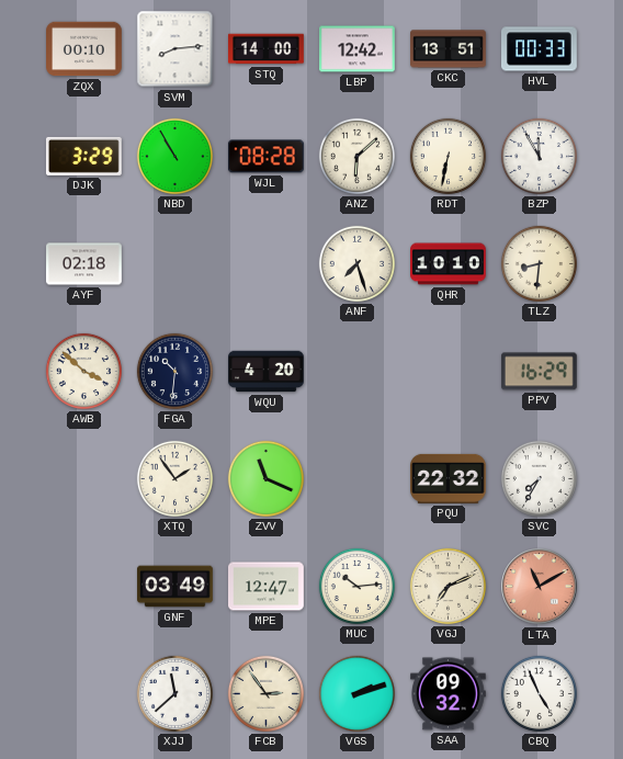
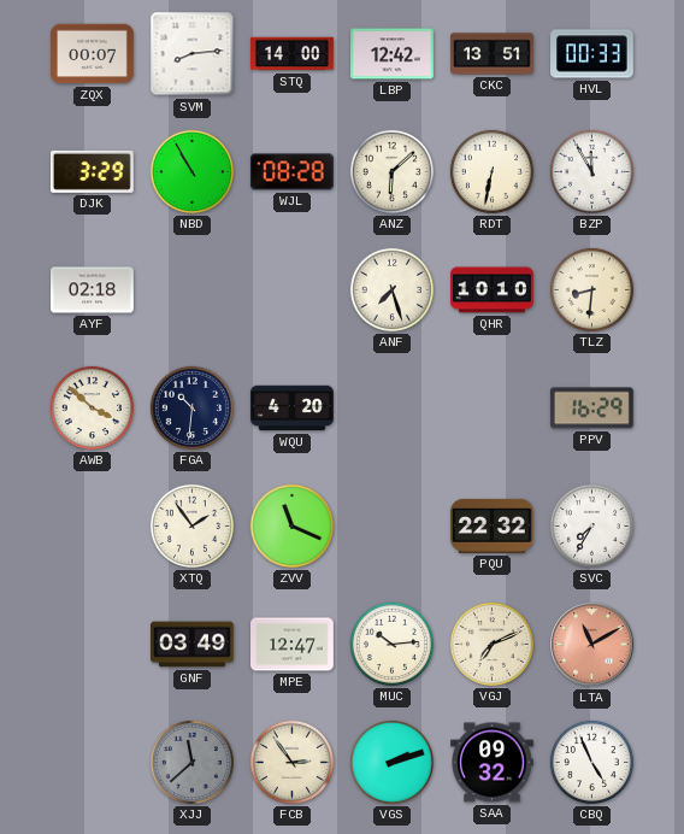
ZQX: 00:10 -> 00:07 (93, 54)
XJJ dial: white -> grey (191, 762)
